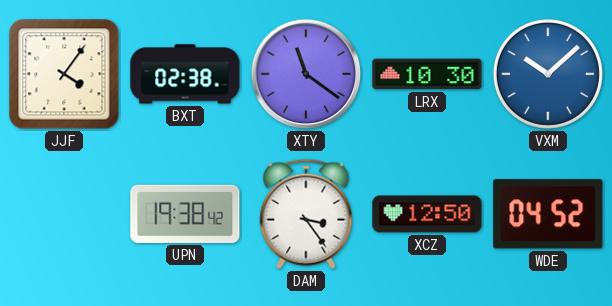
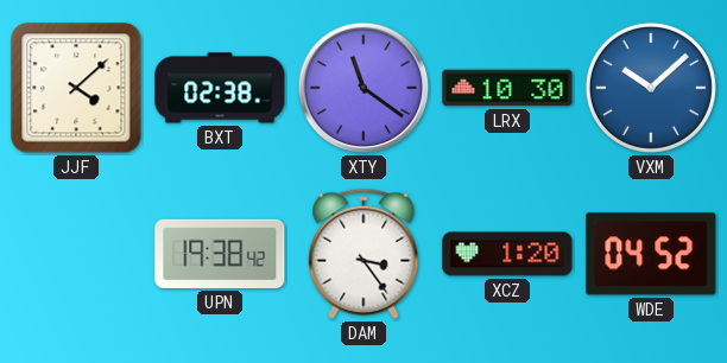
JJF: 4:06 -> 4:08 (76, 88)
XCZ: 12:50 -> 1:20 (507, 254)
